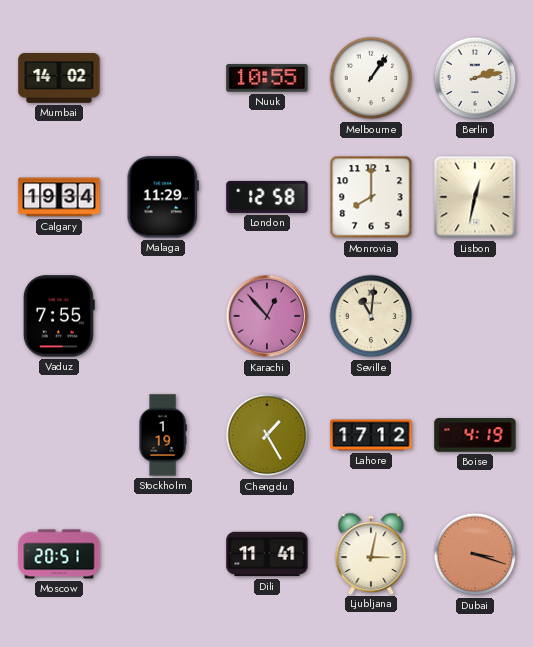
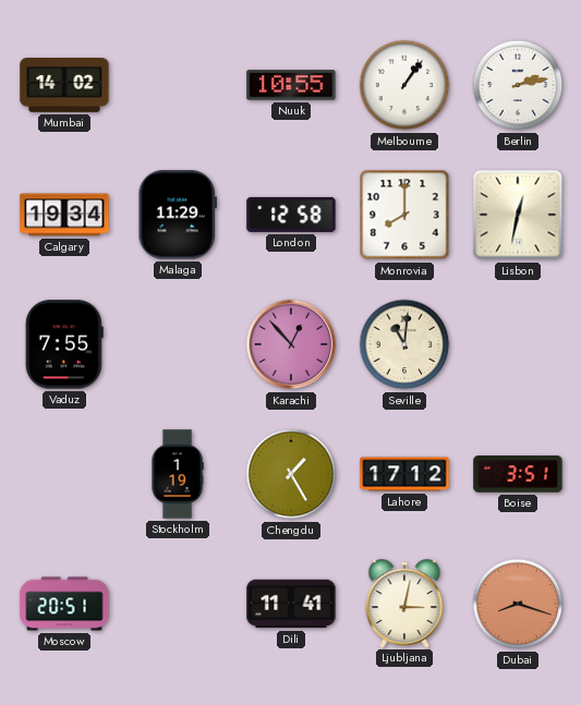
Boise: 4:19 -> 3:51 (518, 474)
Dubai: 3:18 -> 8:18 (518, 604)
